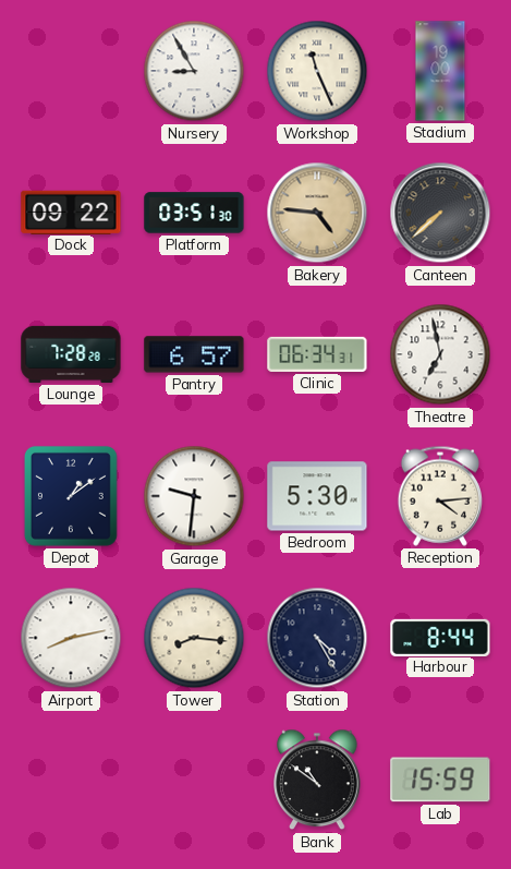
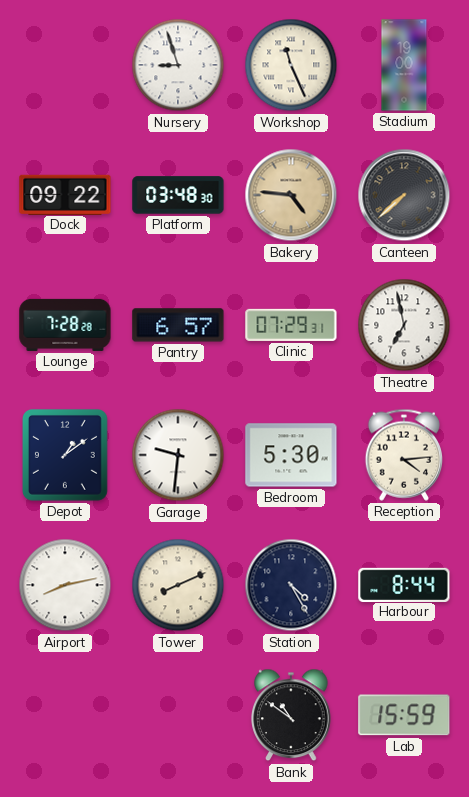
Nursery: 8:55 -> 8:57 (178, 65)
Platform: 03:51 -> 03:48 (178, 195)
Clinic: 06:34 -> 07:29 (291, 325)
Tower: 8:16 -> 8:11 (178, 585)
